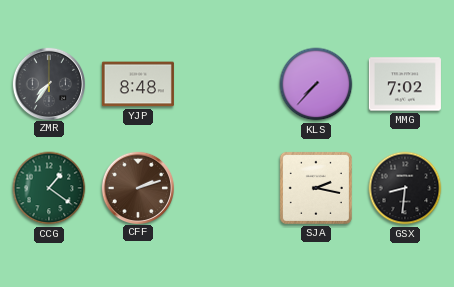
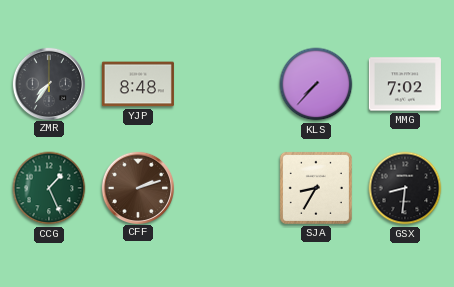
CCG: 1:21 -> 1:26 (49, 188)
SJA: 2:17 -> 8:35 (316, 188)
